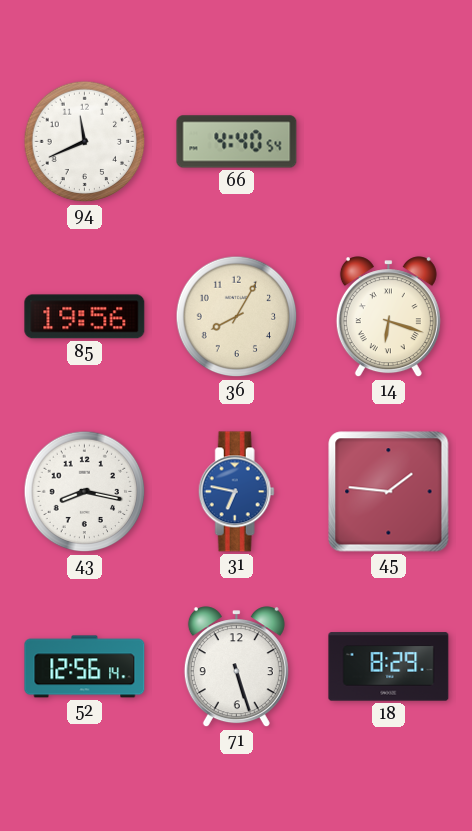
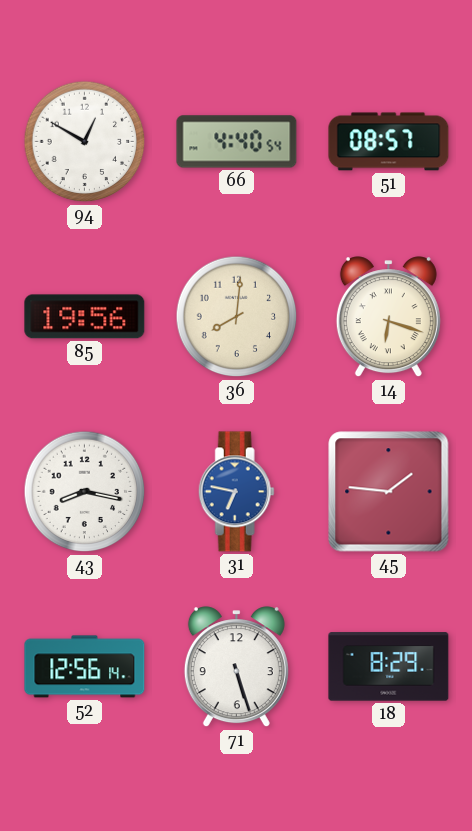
94: 11:41 -> 12:50 (85, 142)
51: none -> 08:57 (389, 142)
36: 8:05 -> 8:01 (237, 317)
